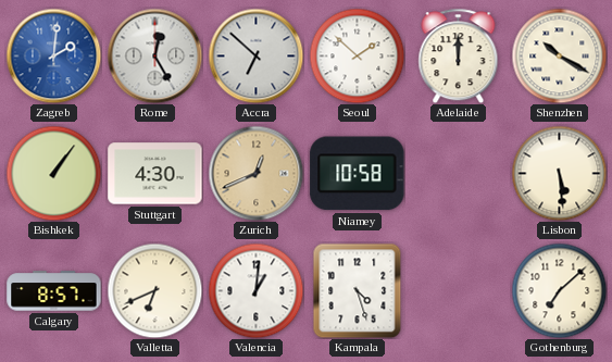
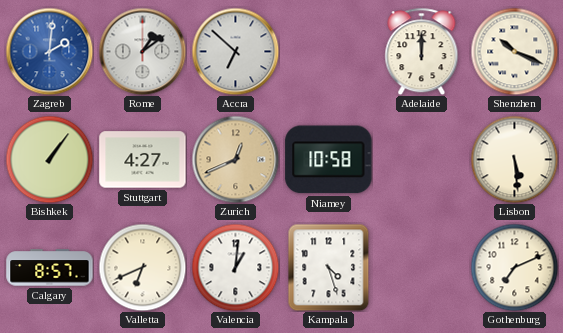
Rome: 12:25 -> 1:09 (142, 51)
Seoul: 1:52 -> none (357, 55)
Shenzhen: 10:20 -> 10:19 (514, 51)
Stuttgart: 4:30 -> 4:27 (143, 160)
Gothenburg: 7:08 -> 7:11 (514, 267)
